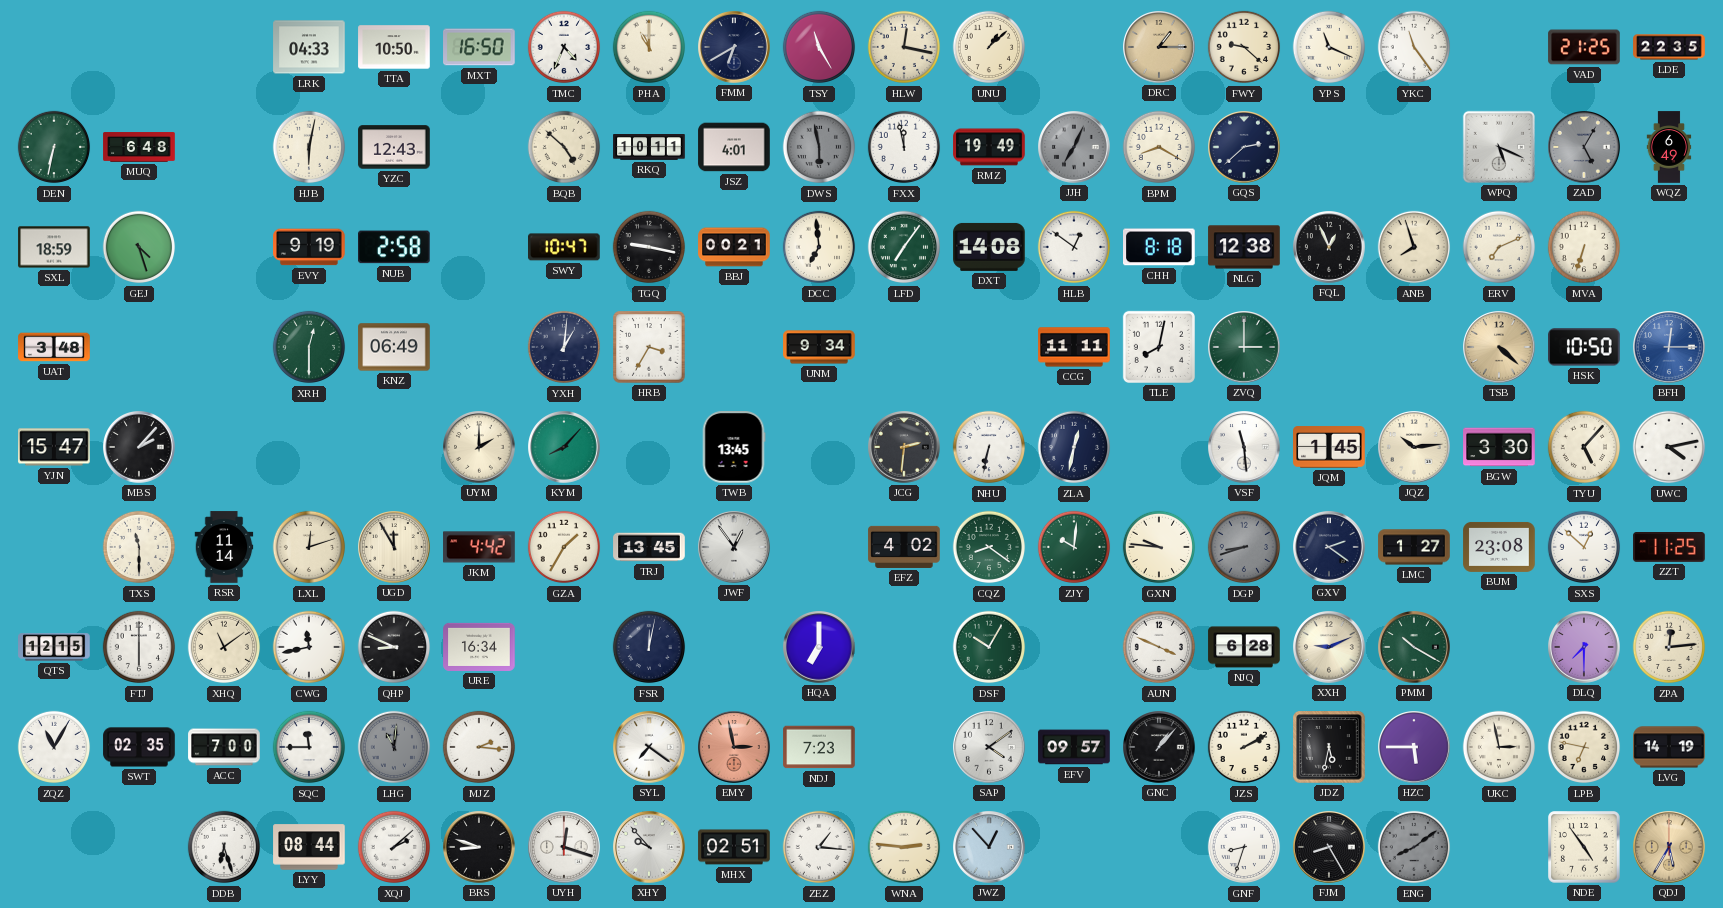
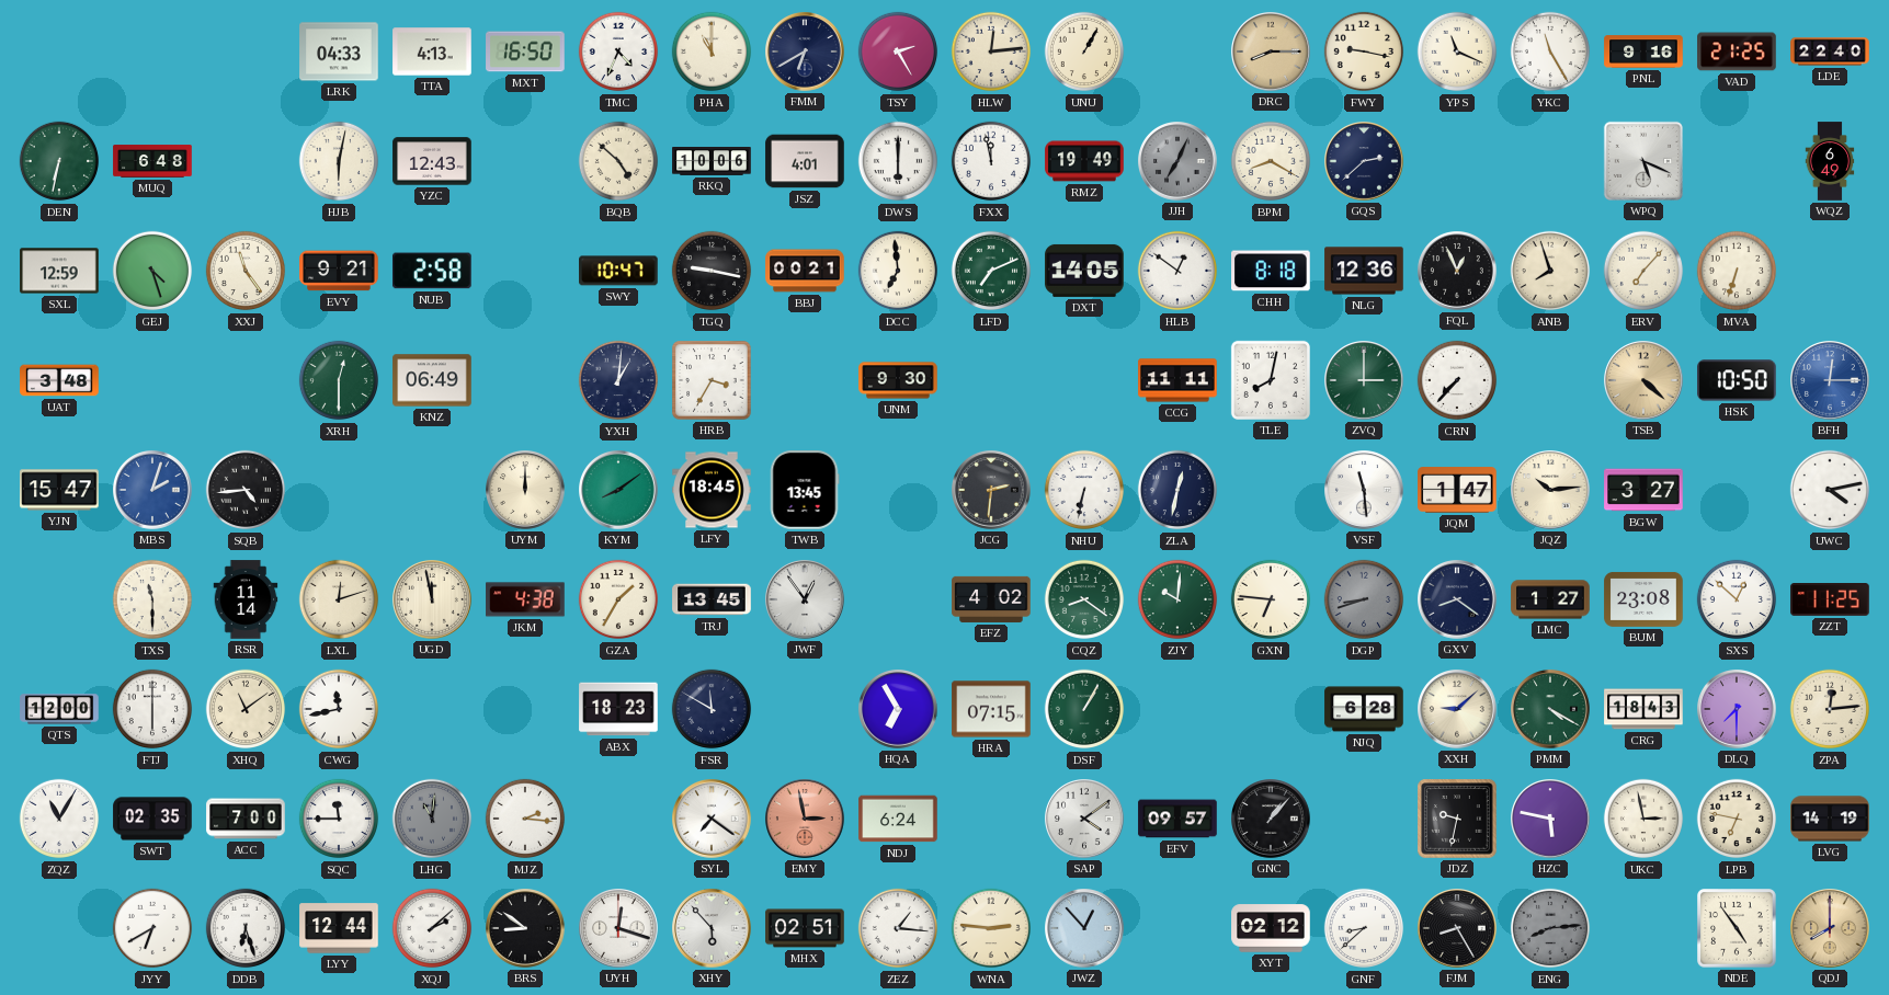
TTA: 10:50 -> 4:13 (432, 52)
TSY: 11:25 -> 2:25 (898, 52)
HLW: 12:17 -> 12:14 (991, 52)
UNU: 1:08 -> 1:05 (1084, 52)
DRC: 1:15 -> 8:15 (1272, 53)
FWY: 9:22 -> 9:17 (1364, 52)
YKC: 11:24 -> 11:25 (1550, 52)
PNL: none -> 9:16 (1643, 52)
LDE: 22:35 -> 22:40 (1830, 52)
RKQ: 10:11 -> 10:06 (712, 162)
DWS: 5:58 -> 6:00 (898, 161)
DWS dial: grey -> white (898, 161)
ZAD: 5:05 -> none (1585, 148)
SXL: 18:59 -> 12:59 (59, 271)
XXJ: none -> 11:24 (246, 271)
EVY: 9:19 -> 9:21 (339, 271)
LFD: 7:06 -> 7:11 (991, 271)
DXT: 14:08 -> 14:05 (1084, 271)
NLG: 12:38 -> 12:36 (1364, 271)
ERV: 7:11 -> 7:07 (1643, 271)
UNM: 9:34 -> 9:30 (898, 380)
CRN: none -> 7:37 (1457, 380)
MBS: 2:07 -> 2:03 (153, 491)
MBS dial: black -> blue (153, 491)
SQB: none -> 4:44 (246, 490)
UYM: 2:00 -> 12:00 (526, 491)
KYM: 8:07 -> 8:09 (619, 491)
LFY: none -> 18:45 (712, 490)
JQM: 1:45 -> 1:47 (1457, 490)
BGW: 3:30 -> 3:27 (1643, 490)
TYU: 5:07 -> none (1584, 447)
UGD: 11:55 -> 11:58 (433, 601)
JKM: 4:42 -> 4:38 (525, 599)
GXN: 9:46 -> 6:46 (1271, 599)
GXV: 2:21 -> 8:21 (1458, 601)
QTS: 12:15 -> 12:00 (59, 709)
QHP: 8:49 -> none (394, 647)
URE: 16:34 -> none (479, 647)
ABX: none -> 18:23 (618, 709)
FSR: 12:02 -> 11:50 (712, 709)
HQA: 7:00 -> 6:55 (899, 710)
HRA: none -> 07:15 (991, 709)
DSF: 10:05 -> 1:05 (1084, 709)
AUN: 3:49 -> none (1159, 647)
XXH: 9:11 -> 9:08 (1458, 710)
PMM: 10:20 -> 4:20 (1551, 710)
CRG: none -> 18:43 (1643, 709)
NDJ: 7:23 -> 6:24 (898, 819)
JZS: 2:10 -> none (1244, 747)
JDZ: 5:32 -> 9:32 (1457, 819)
HZC: 5:45 -> 5:47 (1551, 820)
JYY: none -> 6:40 (152, 928)
LYY: 08:44 -> 12:44 (339, 928)
BRS: 8:48 -> 8:51 (526, 929)
XHY: 9:53 -> 5:53 (713, 929)
XYT: none -> 02:12 (1271, 928)
GNF: 8:33 -> 8:38 (1364, 928)
ENG: 8:09 -> 8:14 (1550, 928)
QDJ: 5:35 -> 8:00 (1831, 929)
